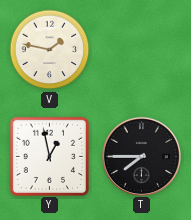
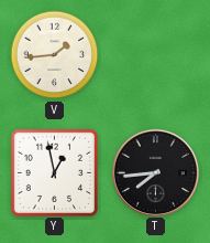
V: 1:47 -> 1:44 (55, 55)
T: 7:45 -> 7:44 (155, 172)
